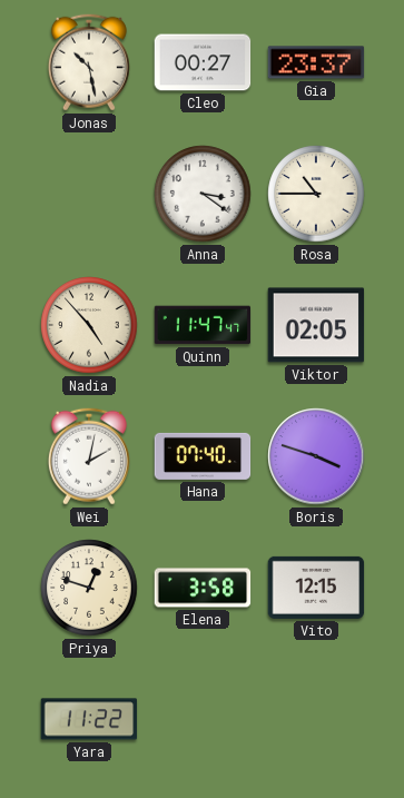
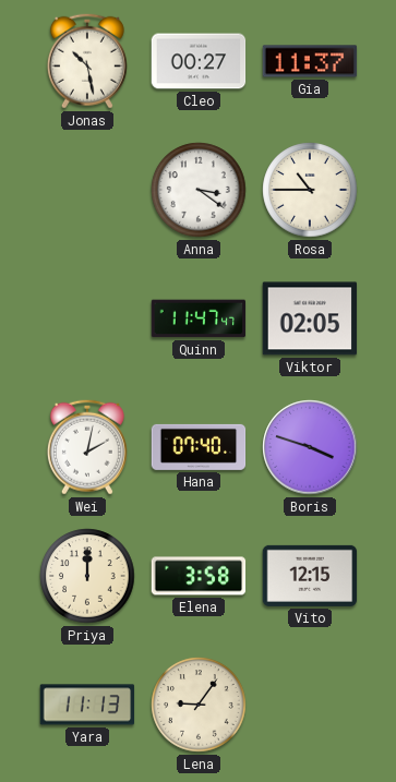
Gia: 23:37 -> 11:37 (310, 61)
Nadia: 4:53 -> none (89, 325)
Priya: 12:48 -> 12:00 (87, 576)
Yara: 11:22 -> 11:13 (87, 705)
Lena: none -> 9:06 (199, 705)
